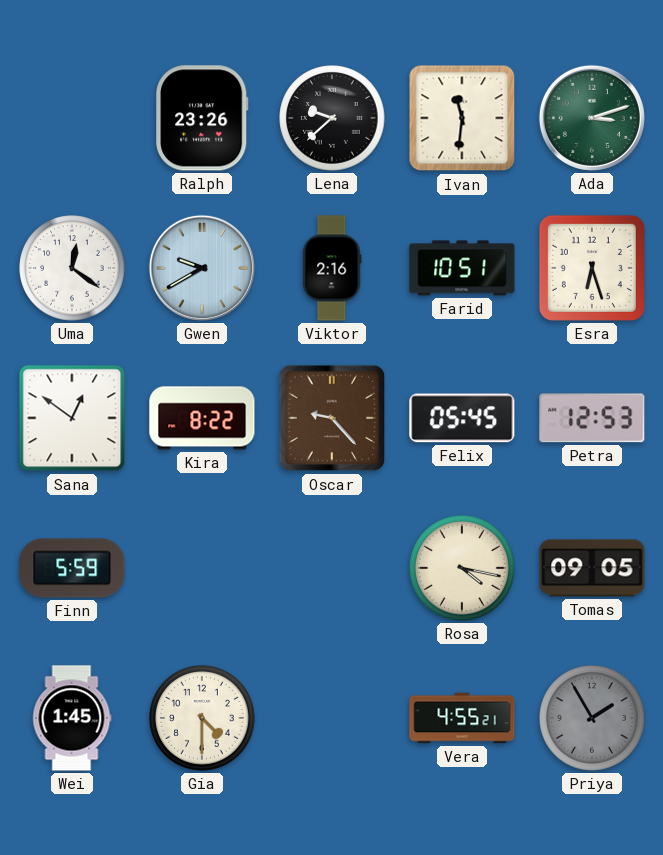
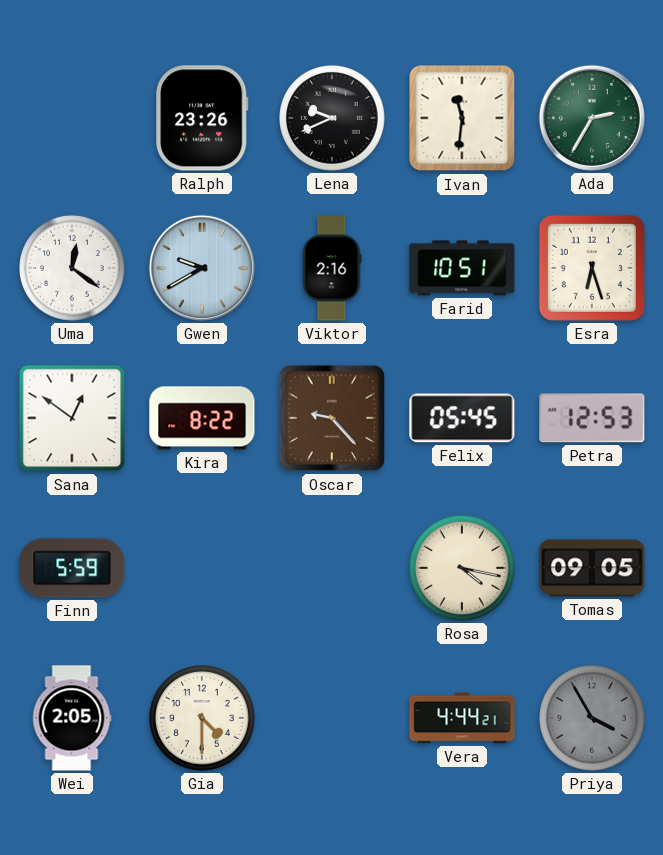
Lena: 9:38 -> 9:41 (332, 118)
Ada: 3:12 -> 2:35 (592, 118)
Wei: 1:45 -> 2:05 (72, 718)
Vera: 4:55 -> 4:44 (462, 718)
Priya: 1:55 -> 3:55 (592, 718)
